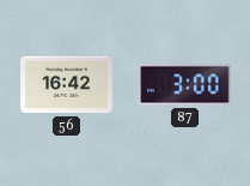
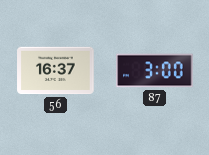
56: 16:42 -> 16:37 (56, 71)
